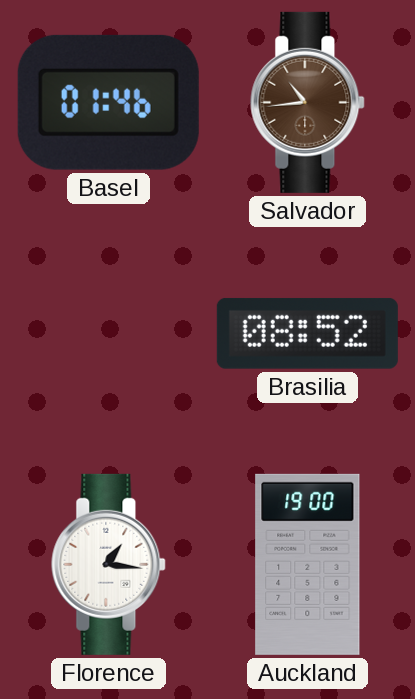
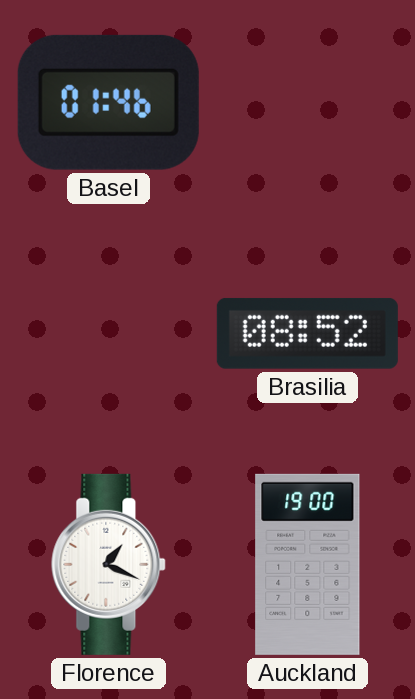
Salvador: 10:44 -> none (308, 102)
Florence: 1:16 -> 1:19 (109, 564)
